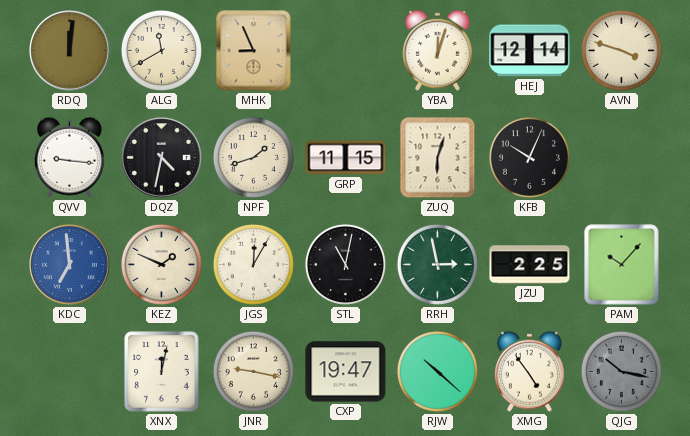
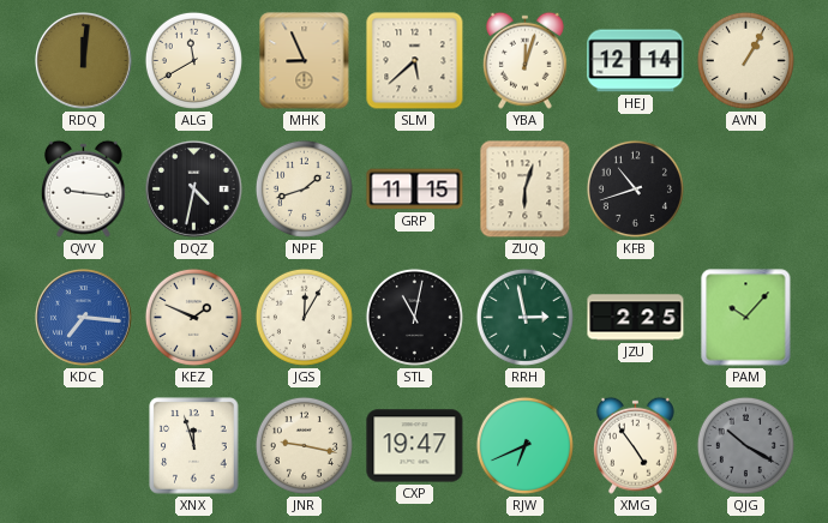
SLM: none -> 5:38 (415, 61)
AVN: 3:48 -> 1:05 (745, 60)
KFB: 10:04 -> 10:42 (635, 188)
KDC: 6:59 -> 7:16 (84, 318)
XNX: 12:02 -> 11:57 (194, 446)
RJW: 10:22 -> 6:41 (524, 445)
QJG: 10:17 -> 10:20 (745, 445)
